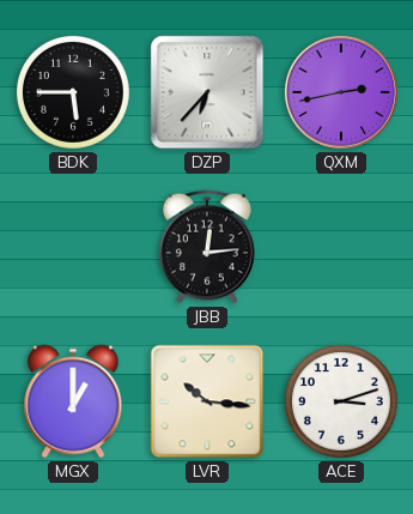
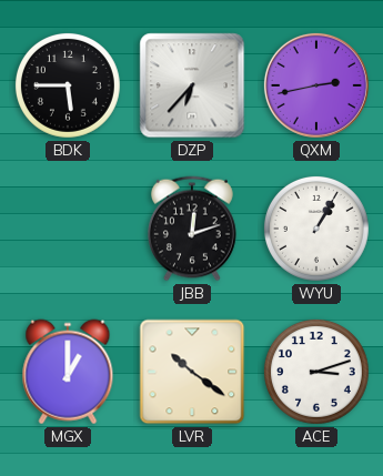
JBB: 12:14 -> 12:12 (192, 229)
WYU: none -> 1:05 (316, 229)
LVR: 10:16 -> 10:21 (192, 372)
